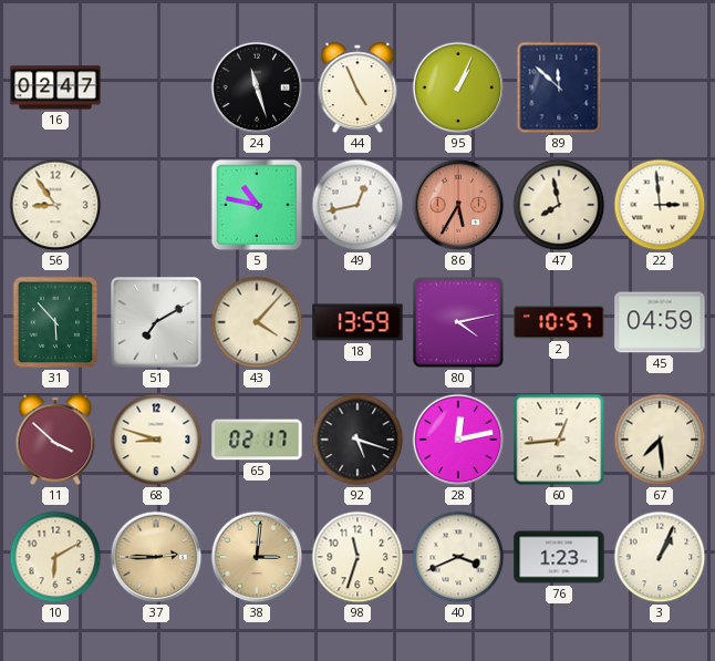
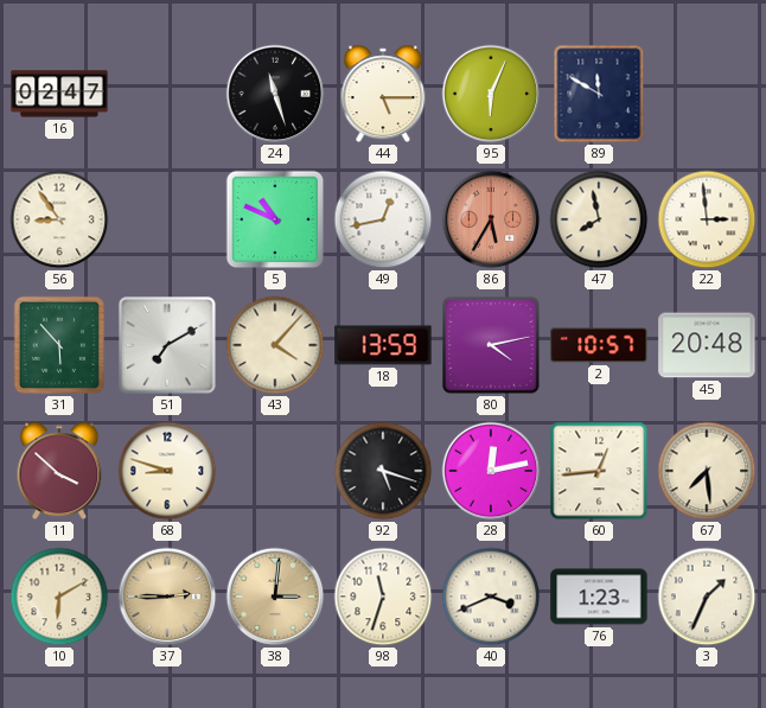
44: 4:56 -> 5:15 (383, 94)
95: 1:04 -> 6:04 (491, 94)
89: 11:52 -> 11:50 (599, 94)
5: 10:47 -> 10:49 (275, 219)
45: 04:59 -> 20:48 (707, 345)
65: 02:17 -> none (257, 440)
3: 1:04 -> 1:34 (707, 597)
